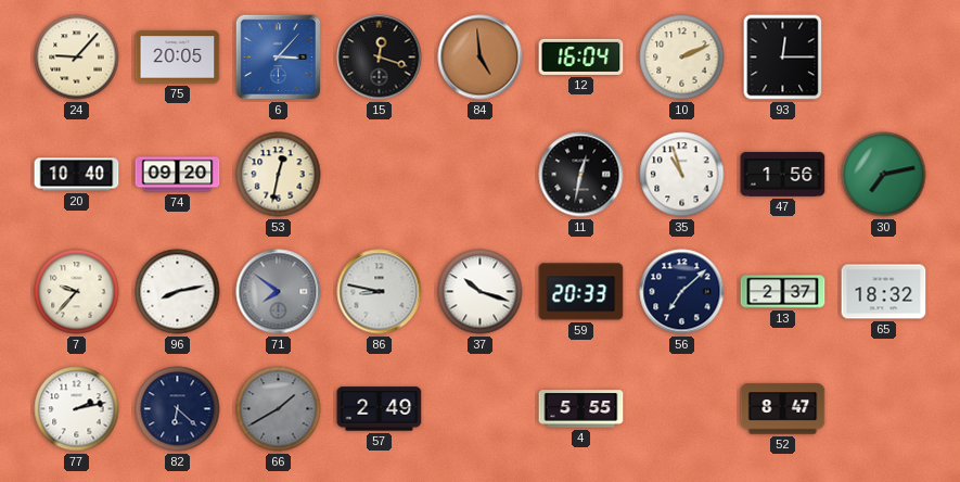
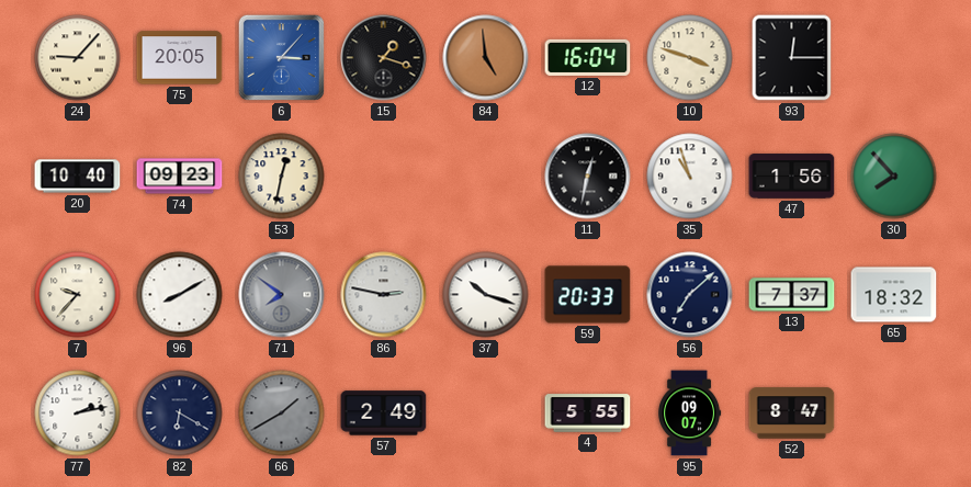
15: 12:18 -> 1:18 (384, 58)
10: 2:11 -> 3:48 (690, 58)
74: 09:20 -> 09:23 (180, 177)
30: 7:13 -> 7:53 (894, 177)
96: 8:13 -> 8:10 (180, 295)
86: 8:47 -> 2:47 (384, 295)
13: 2:37 -> 7:37 (792, 295)
82: 6:22 -> 6:20 (180, 414)
95: none -> 09:07 (690, 414)
